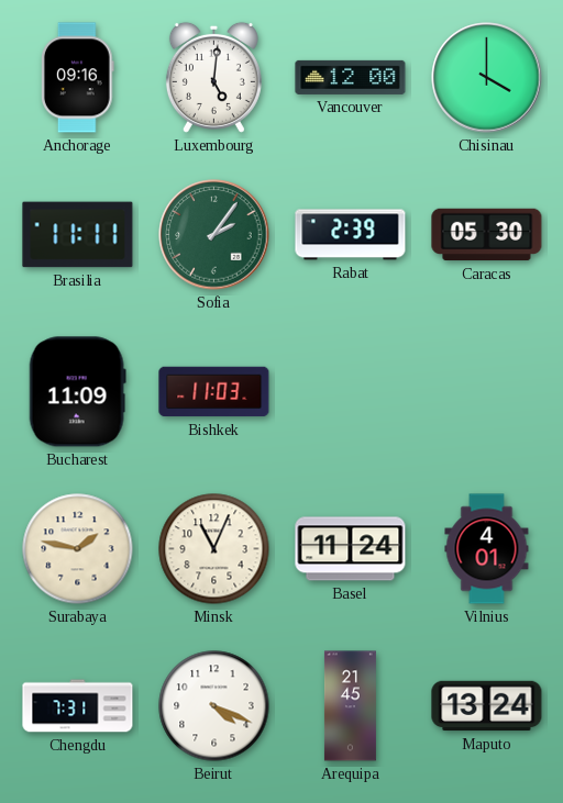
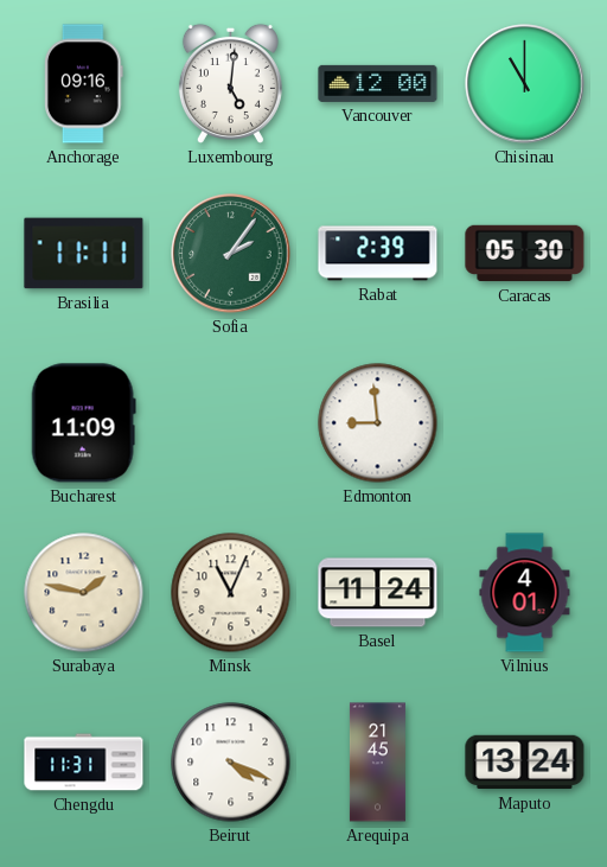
Chisinau: 4:00 -> 11:00 (525, 84)
Bishkek: 11:03 -> none (214, 392)
Edmonton: none -> 8:59 (378, 423)
Chengdu: 7:31 -> 11:31 (84, 763)
